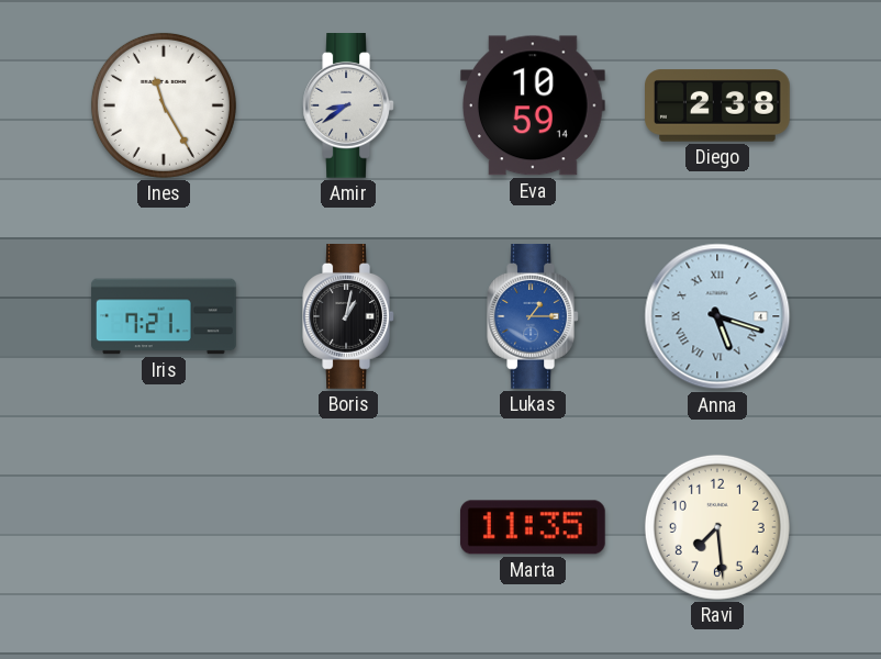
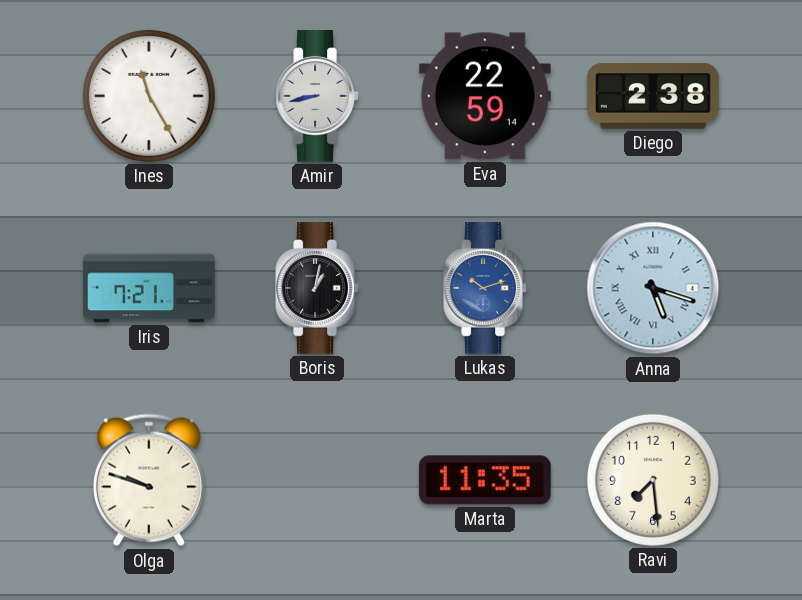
Amir: 8:39 -> 8:43 (317, 97)
Eva: 10:59 -> 22:59 (485, 96)
Lukas: 1:15 -> 10:12 (485, 289)
Olga: none -> 9:48 (149, 480)
